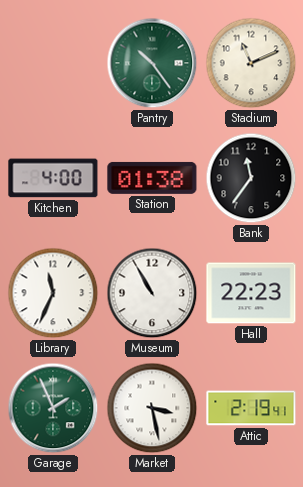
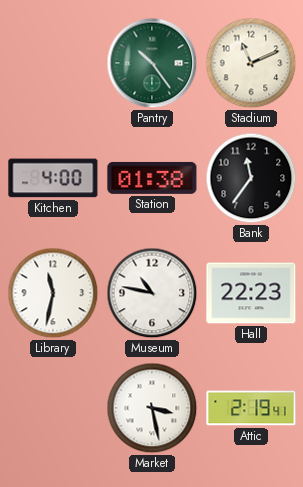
Library: 11:34 -> 11:32 (53, 293)
Museum: 10:55 -> 10:47 (152, 293)
Garage: 1:56 -> none (53, 408)
